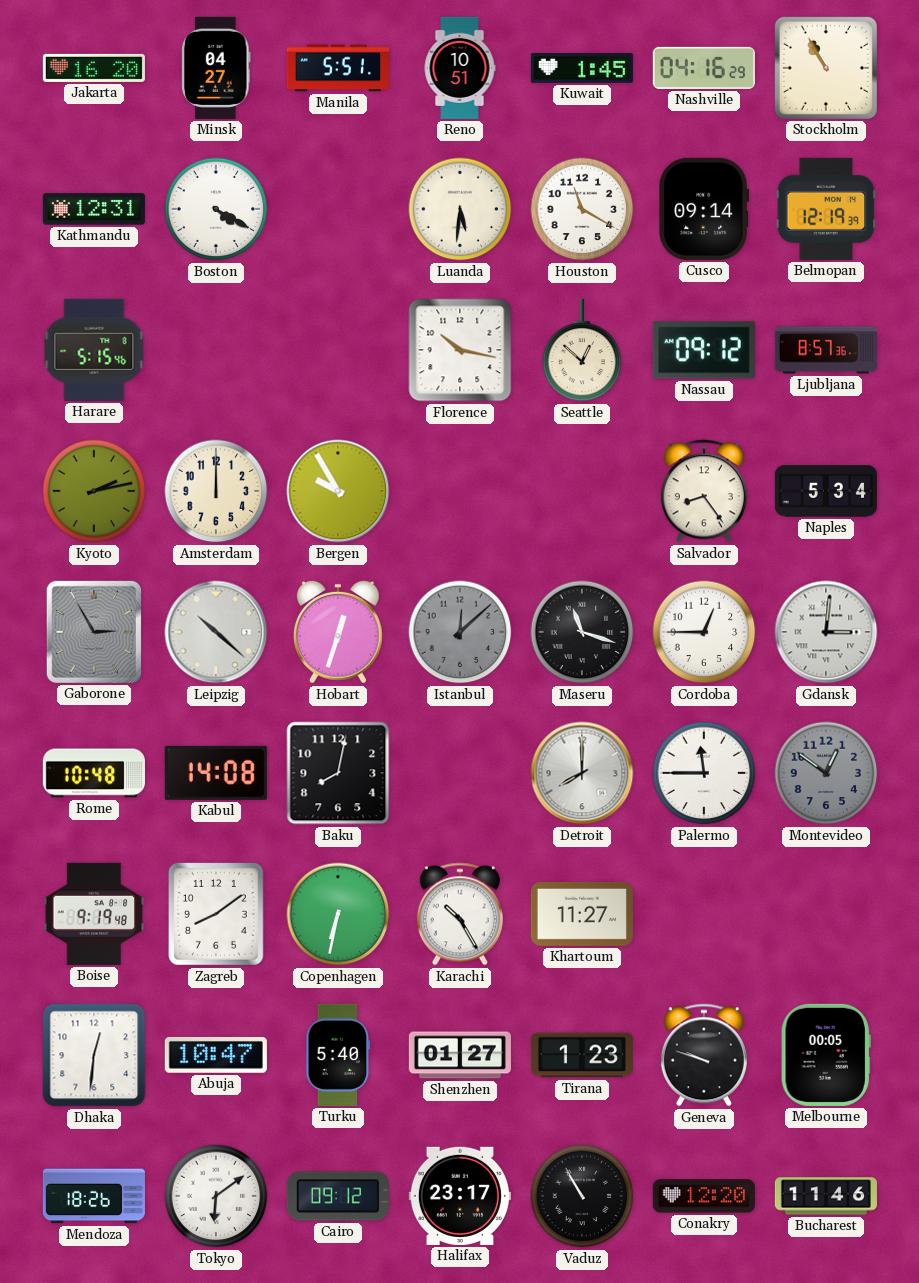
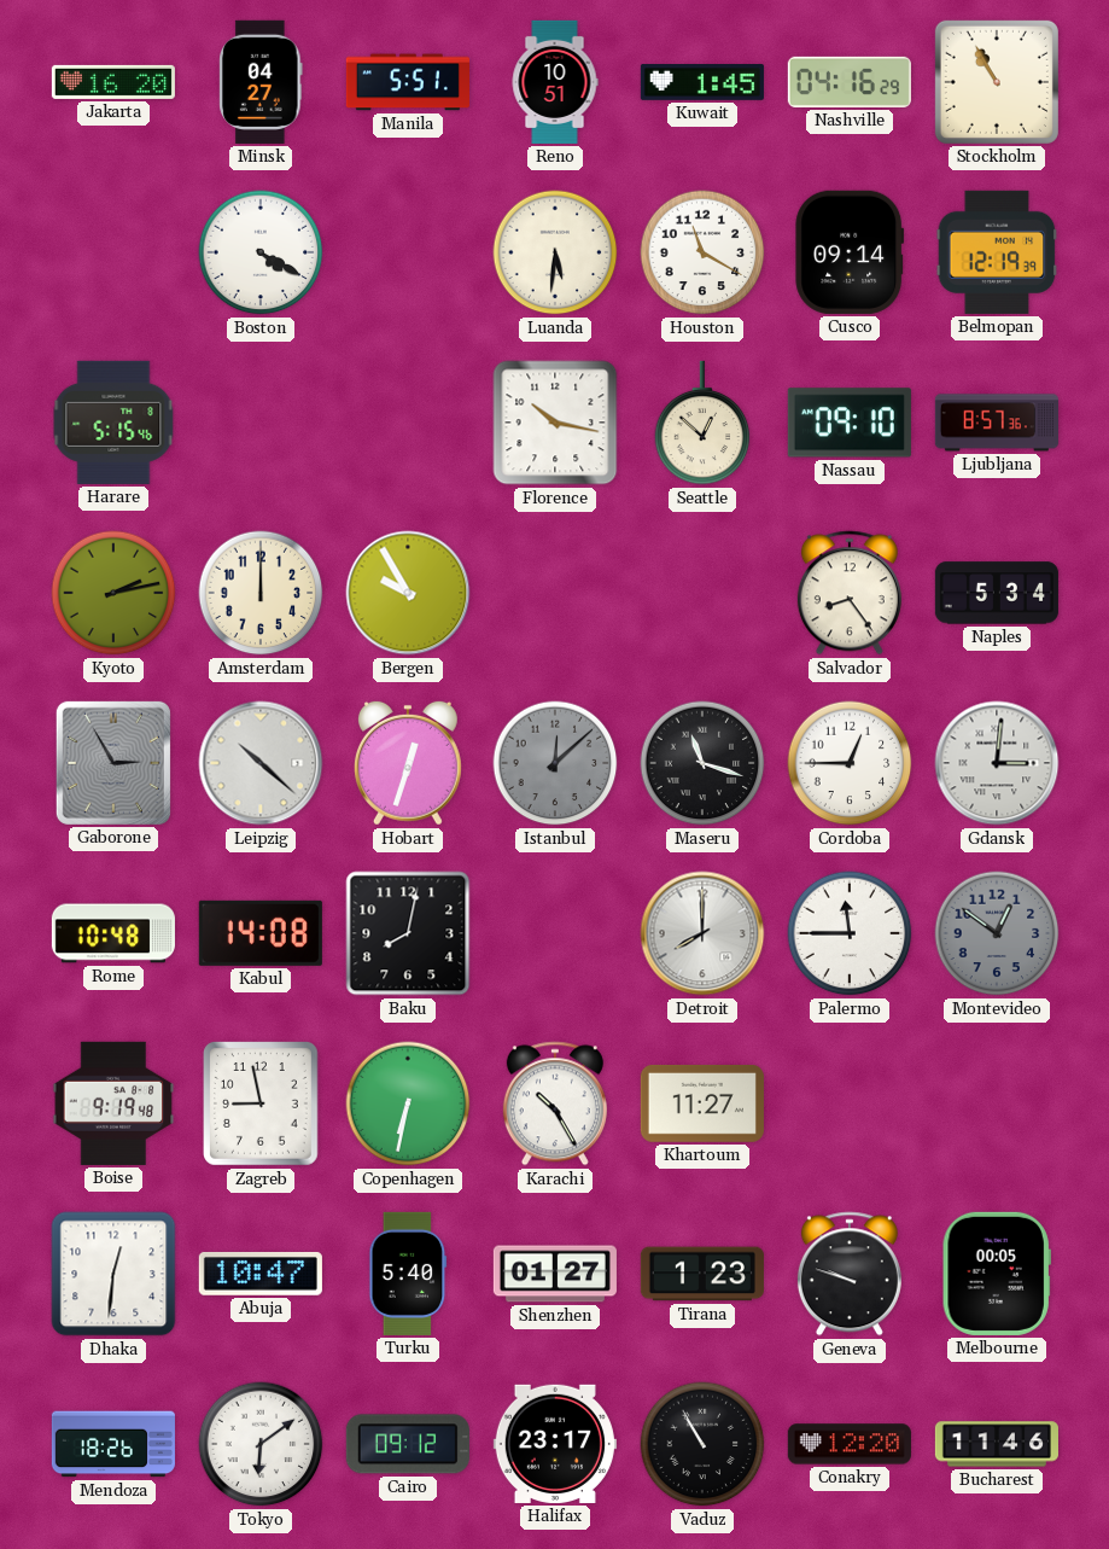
Kathmandu: 12:31 -> none (94, 209)
Nassau: 09:12 -> 09:10 (850, 423)
Zagreb: 8:09 -> 8:58 (262, 1105)
